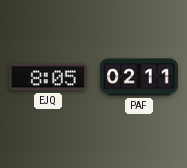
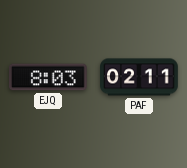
EJQ: 8:05 -> 8:03 (49, 77)
